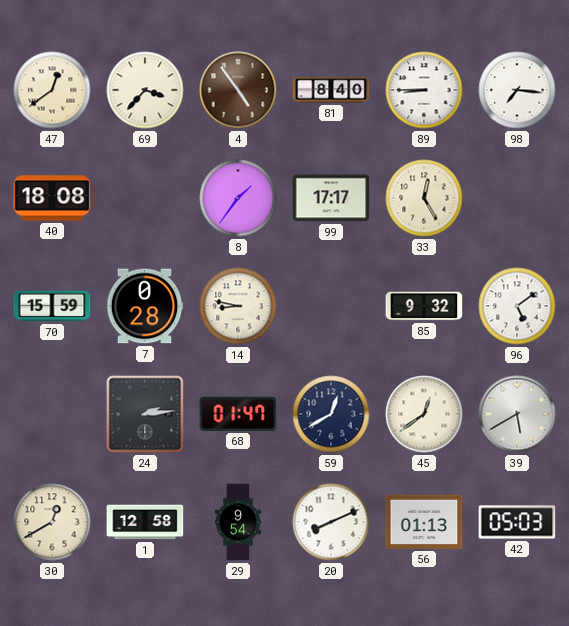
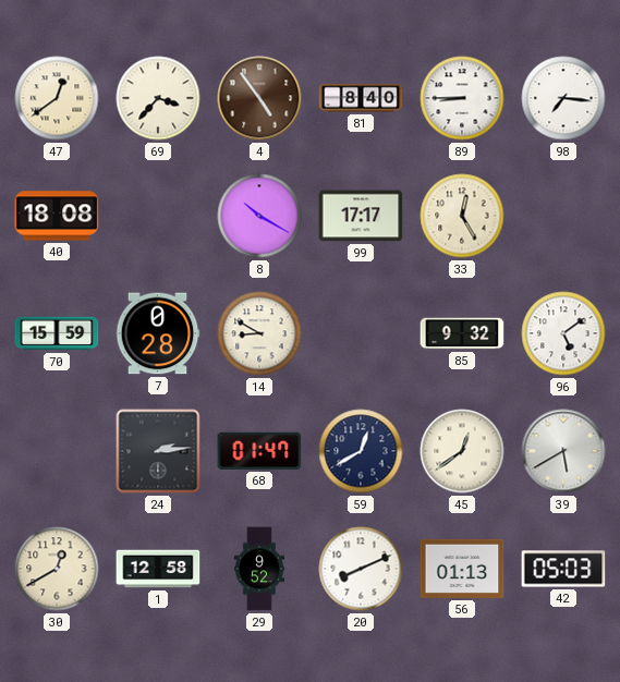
8: 1:36 -> 10:20 (259, 216)
14: 8:47 -> 8:50 (259, 333)
29: 9:54 -> 9:52 (258, 569)
